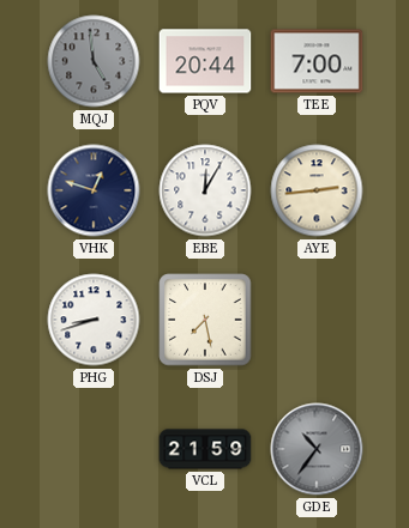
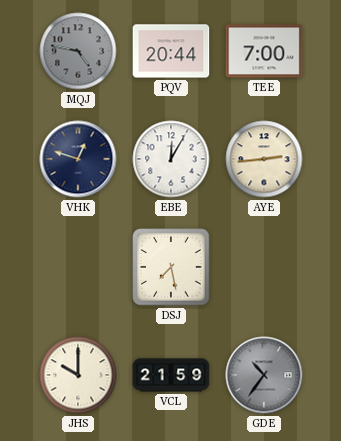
MQJ: 4:59 -> 4:47 (78, 51)
PHG: 8:42 -> none (94, 320)
JHS: none -> 10:00 (78, 375)
